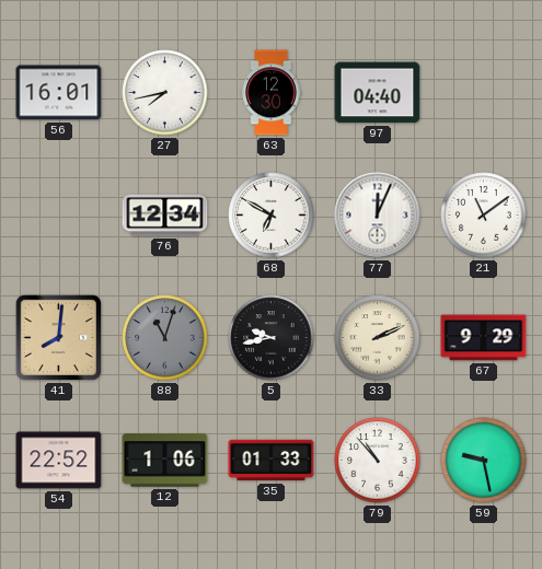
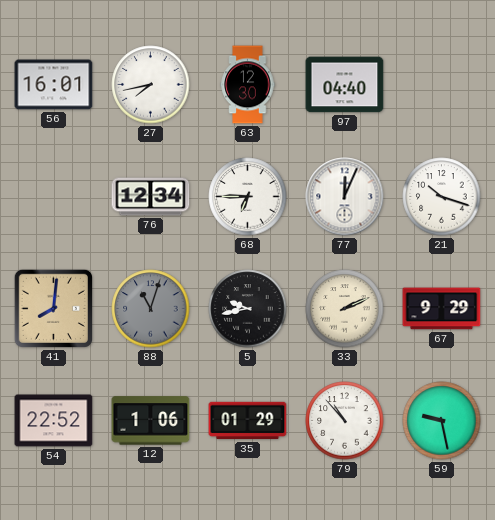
68: 6:50 -> 6:45 (248, 197)
21: 11:09 -> 10:18 (442, 197)
35: 01:33 -> 01:29 (248, 421)
